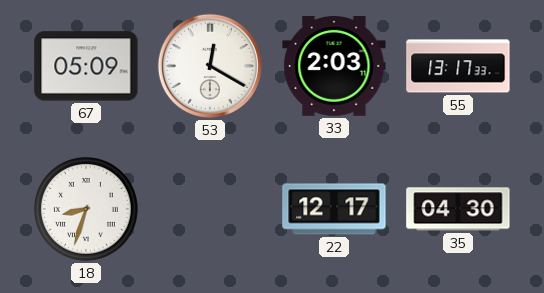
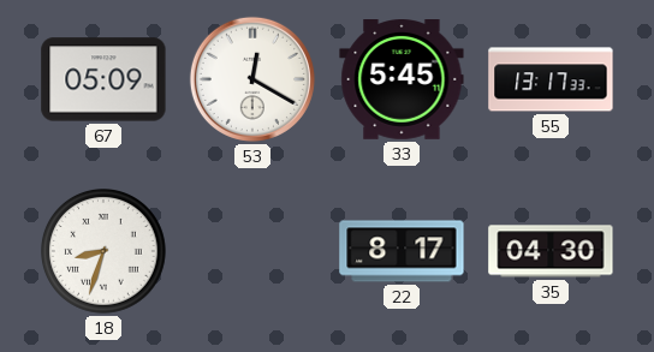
33: 2:03 -> 5:45 (402, 80)
22: 12:17 -> 8:17 (402, 251)
